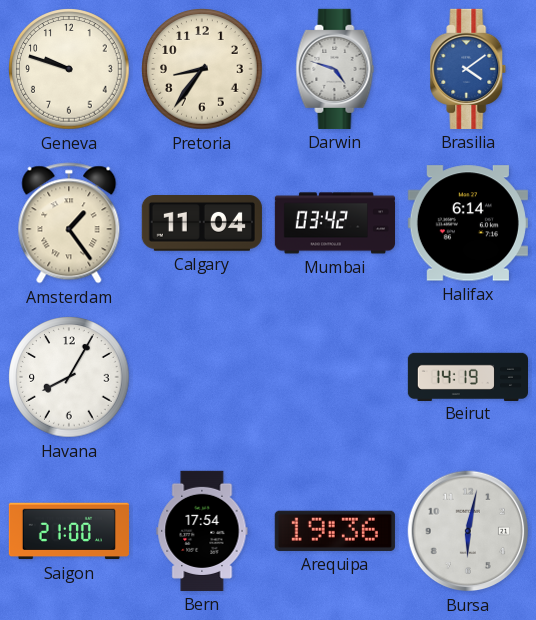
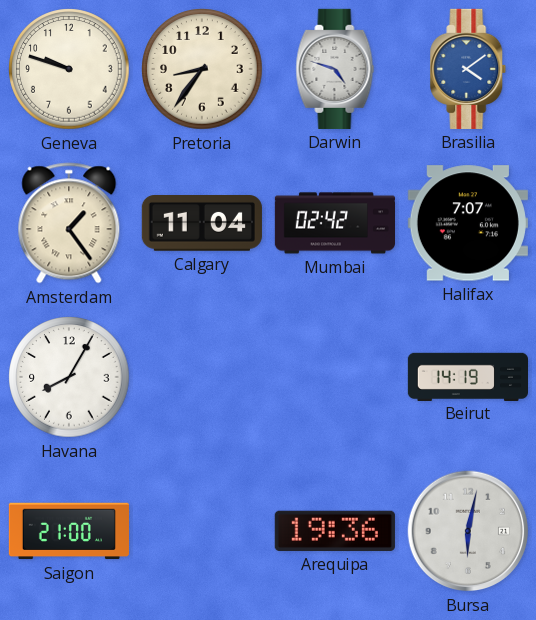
Mumbai: 03:42 -> 02:42 (334, 223)
Halifax: 6:14 -> 7:07 (468, 223)
Bern: 17:54 -> none (202, 531)
